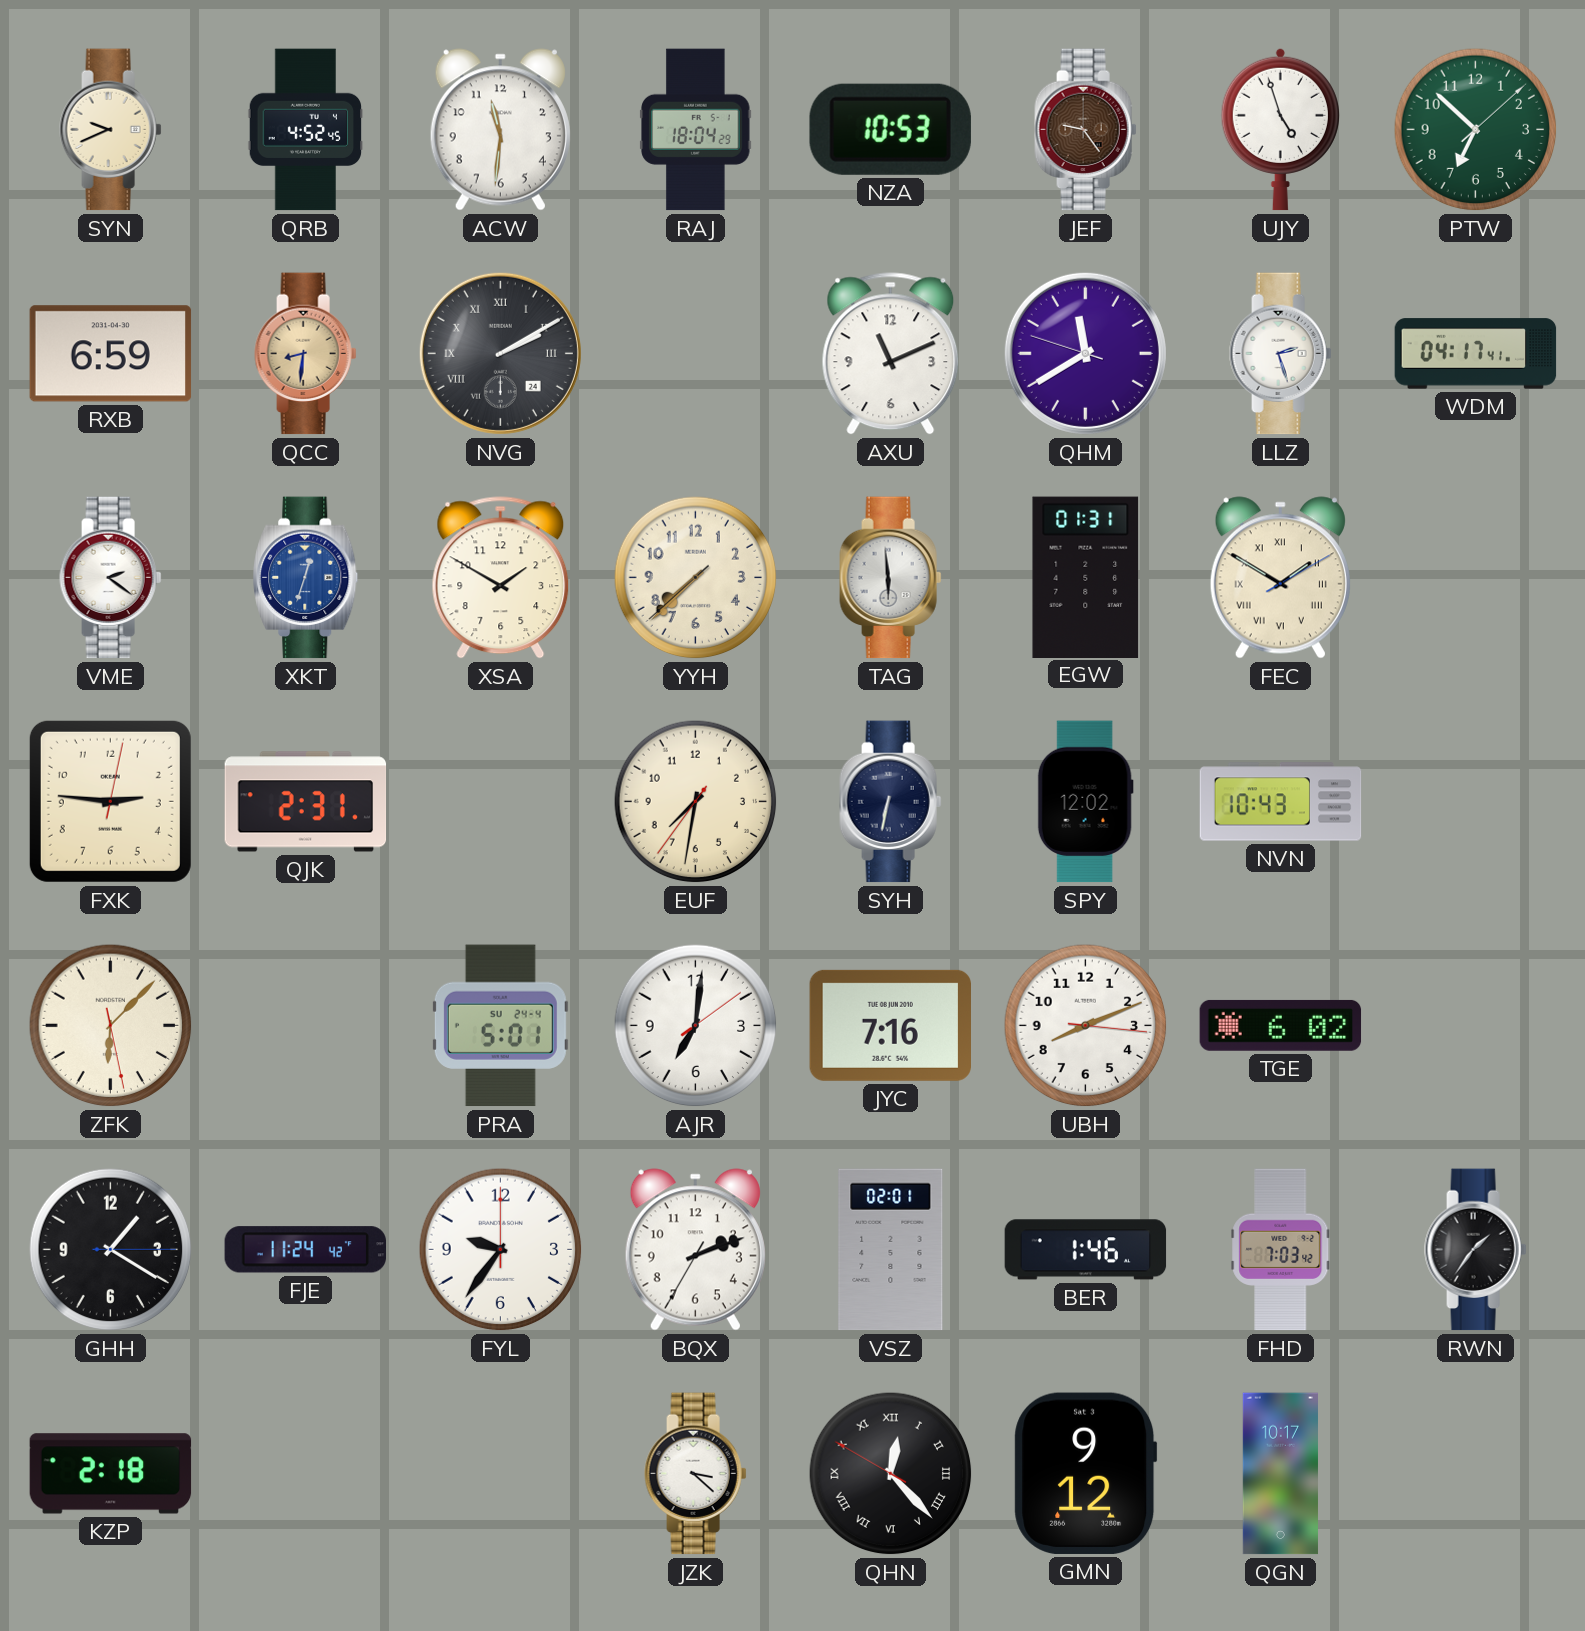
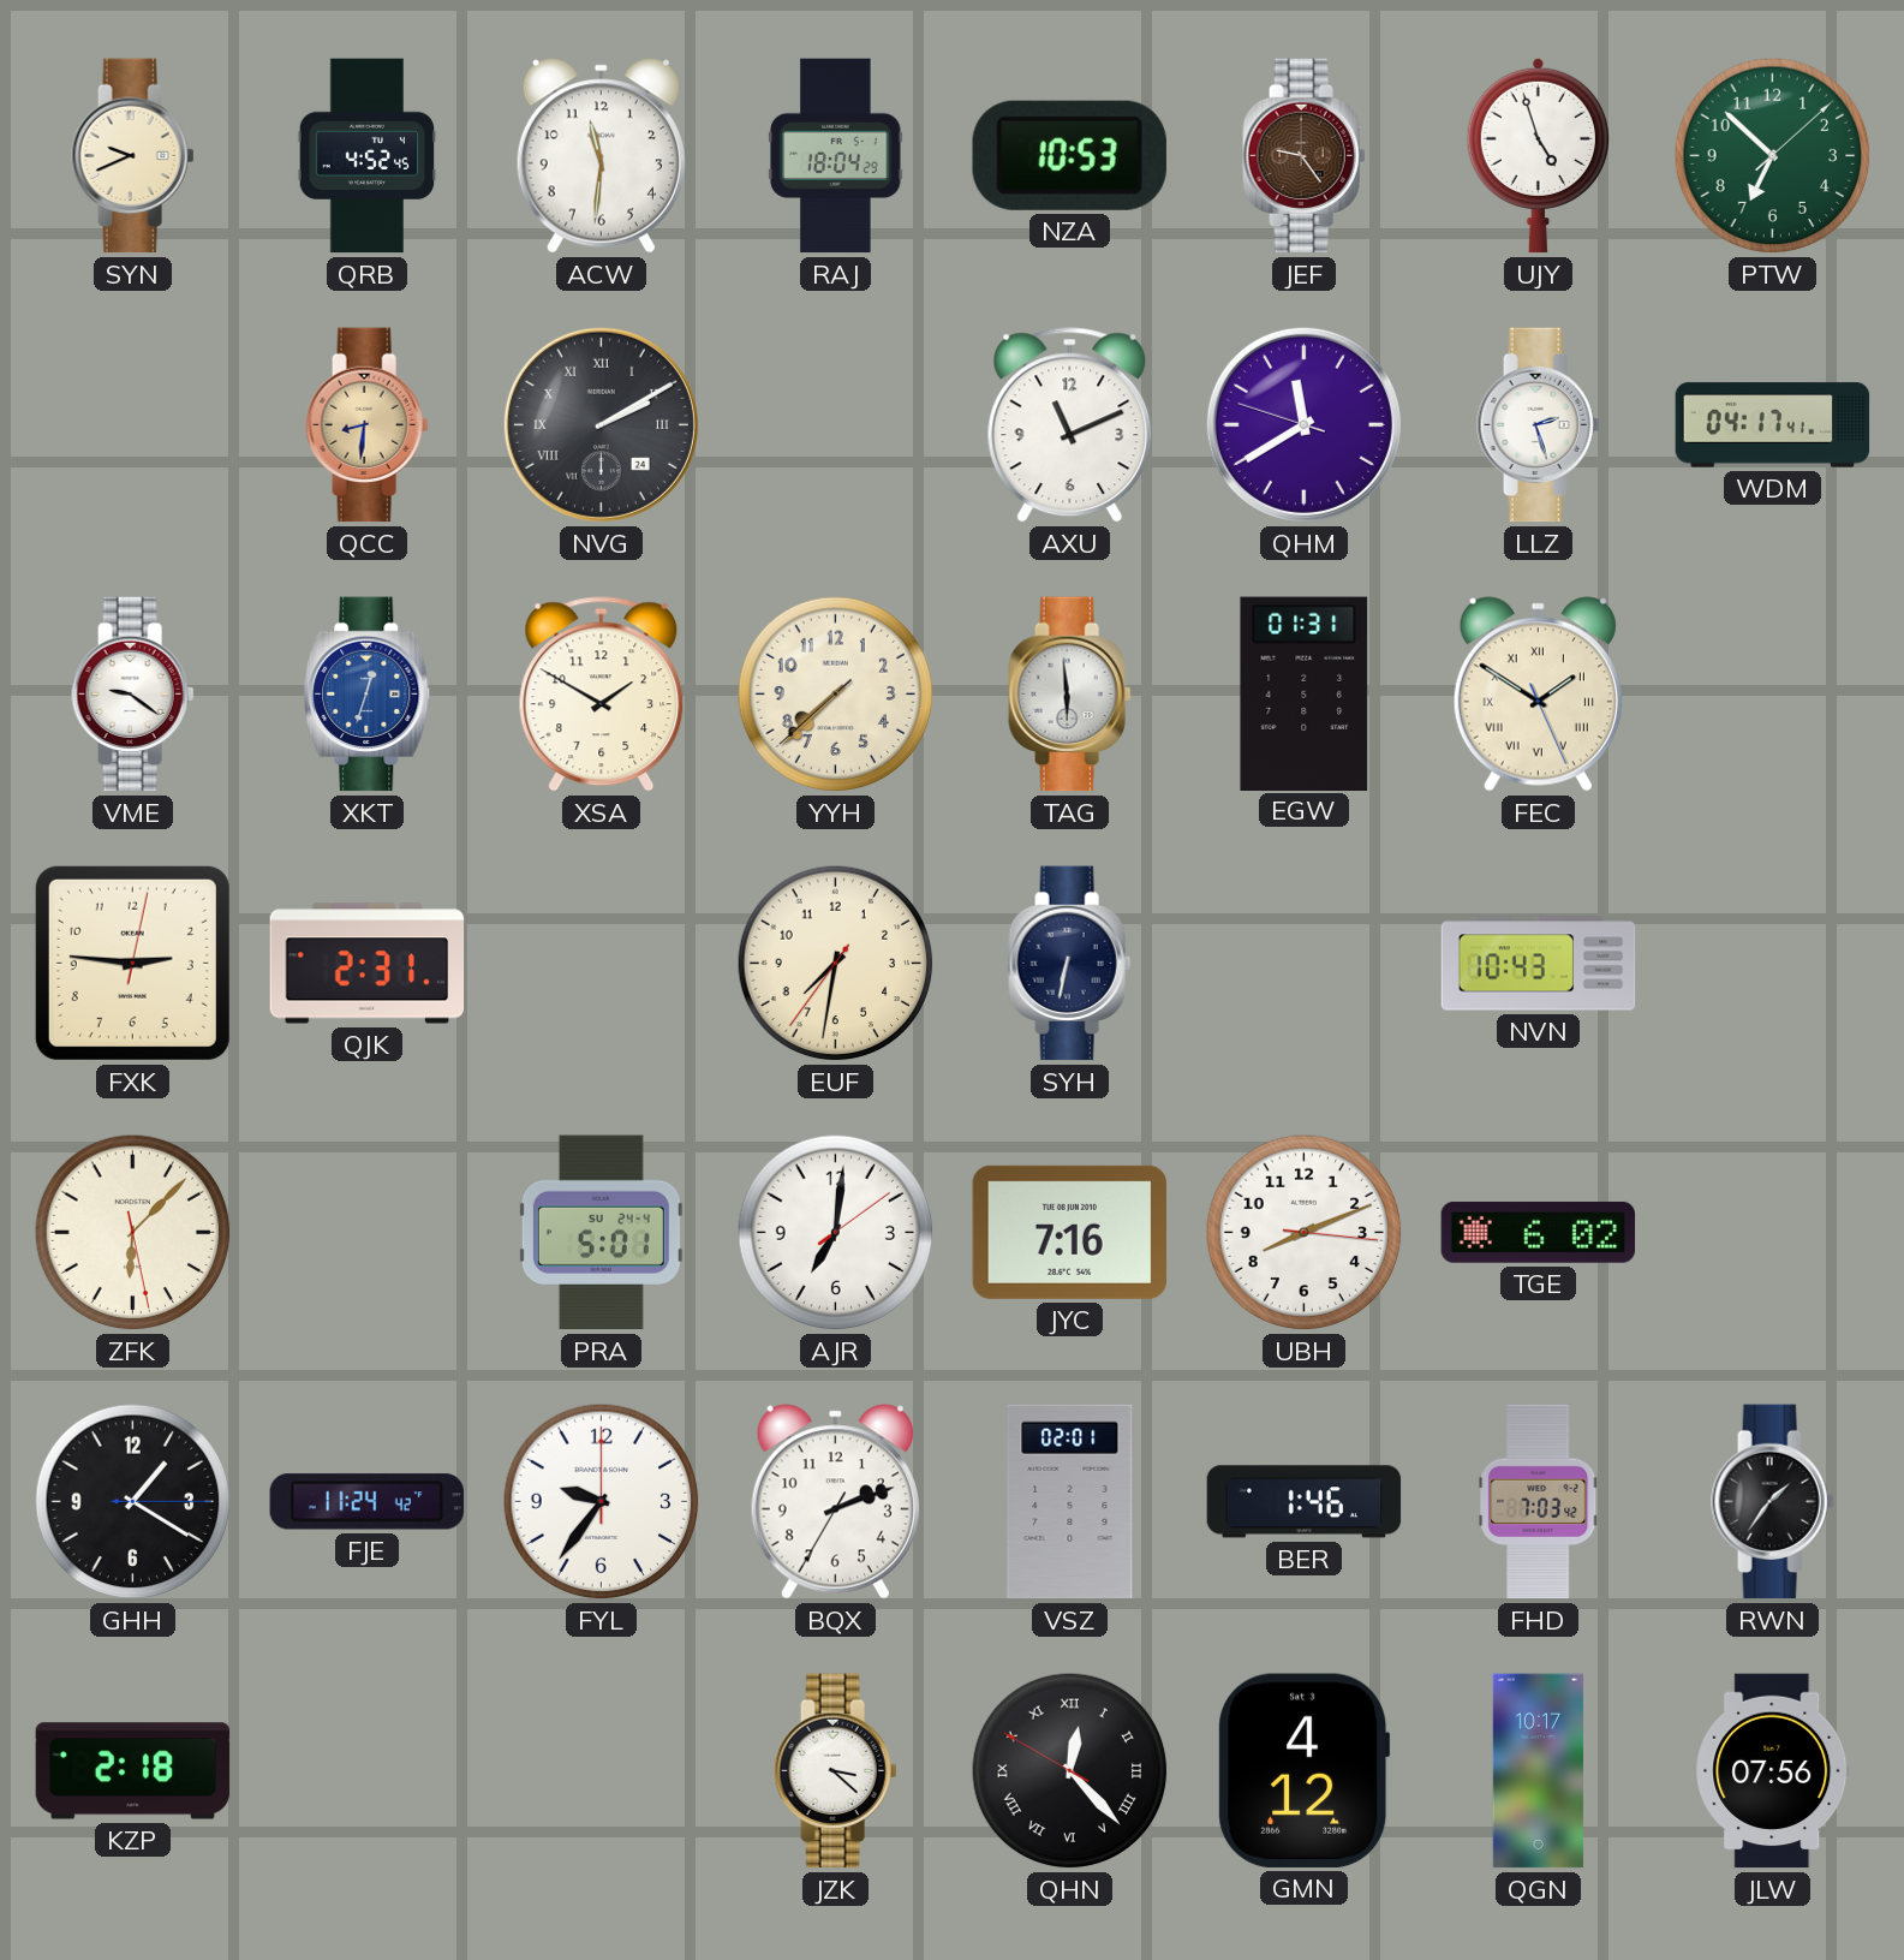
RXB: 6:59 -> none (111, 354)
VME: 2:21 -> 9:21 (133, 695)
FEC: 1:50:10 -> 1:50:26 (1538, 695)
SPY: 12:02 -> none (1085, 802)
GMN: 9:12 -> 4:12 (1305, 1770)
JLW: none -> 07:56 (1773, 1771)
